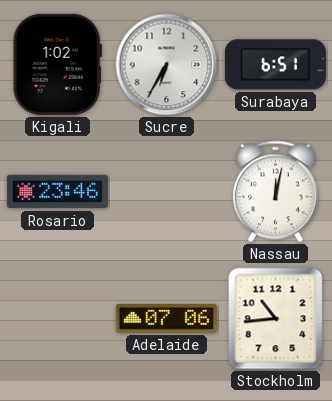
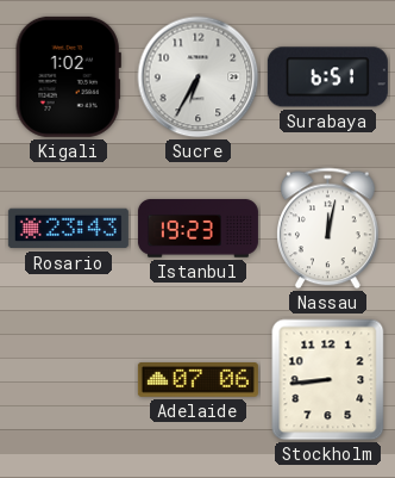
Rosario: 23:46 -> 23:43 (68, 229)
Istanbul: none -> 19:23 (197, 229)
Stockholm: 10:44 -> 8:44 (328, 380)
